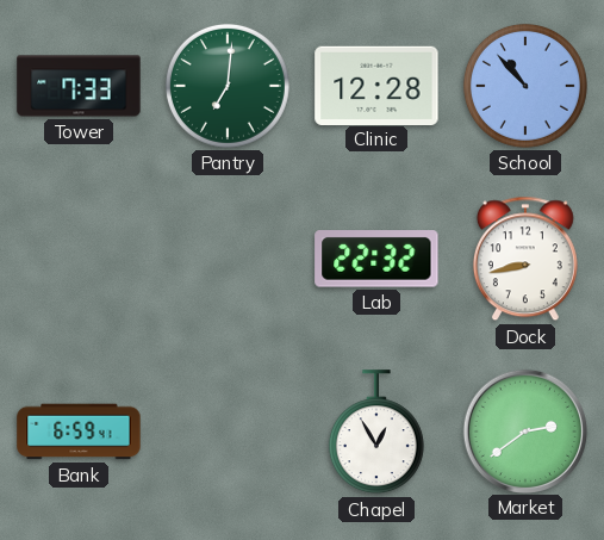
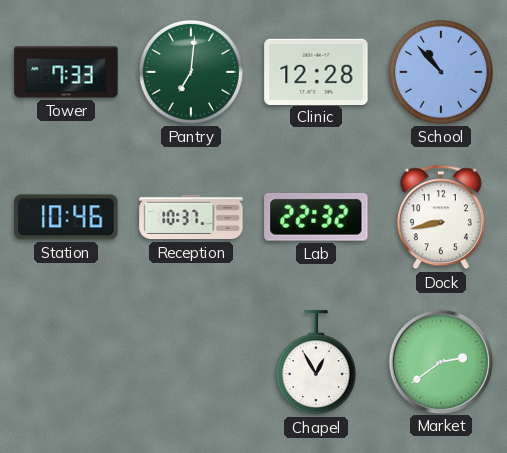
Station: none -> 10:46 (66, 217)
Reception: none -> 10:37 (191, 217)
Bank: 6:59 -> none (79, 432)
